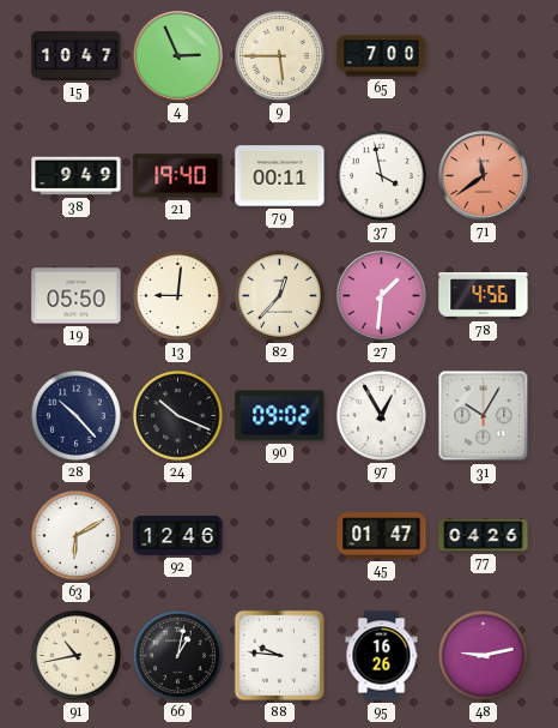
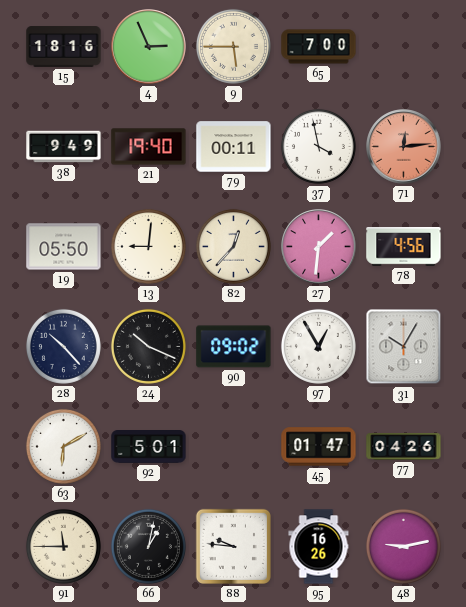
15: 10:47 -> 18:16 (64, 47)
71: 11:39 -> 12:14 (404, 147)
92: 12:46 -> 5:01 (149, 447)
91: 10:43 -> 11:45 (63, 546)
